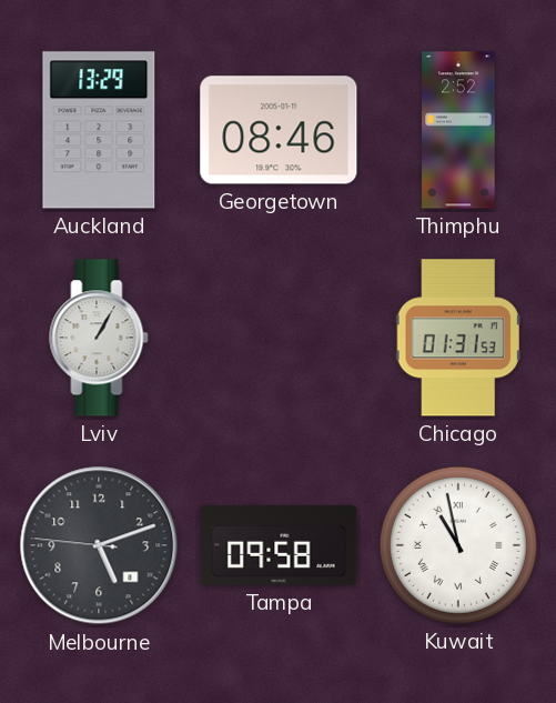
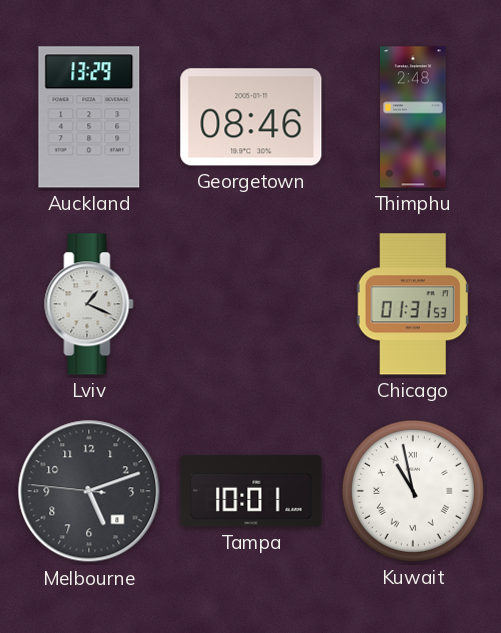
Thimphu: 2:52 -> 2:48 (413, 117)
Lviv: 1:05 -> 1:19 (89, 304)
Tampa: 09:58 -> 10:01 (251, 491)
